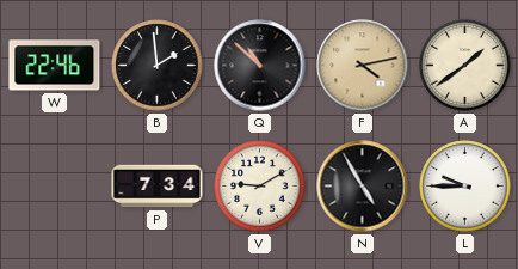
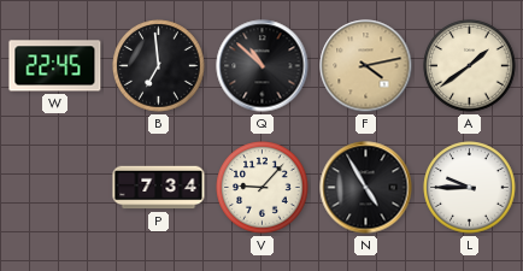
W: 22:46 -> 22:45 (55, 66)
B: 1:59 -> 6:59 (159, 66)
V: 9:10 -> 9:07 (263, 188)
